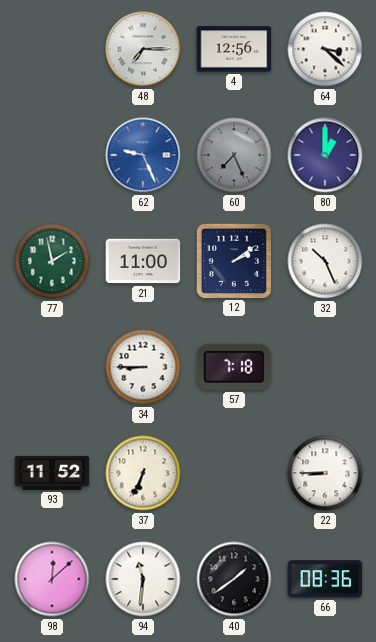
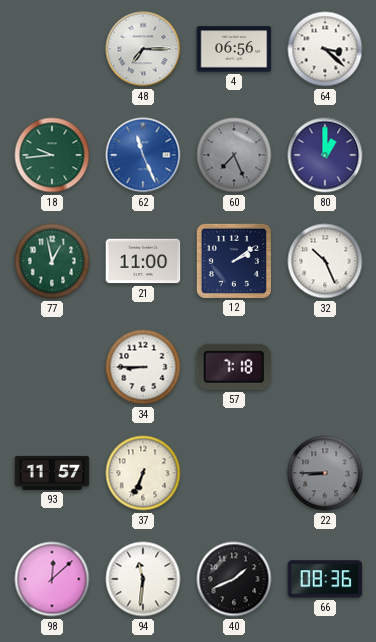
4: 12:56 -> 06:56 (234, 49)
18: none -> 9:44 (52, 155)
62: 9:26 -> 11:26 (143, 155)
77: 1:58 -> 12:58 (52, 261)
93: 11:52 -> 11:57 (52, 473)
22 dial: white -> grey (325, 473)
40: 1:39 -> 1:41 (234, 579)
